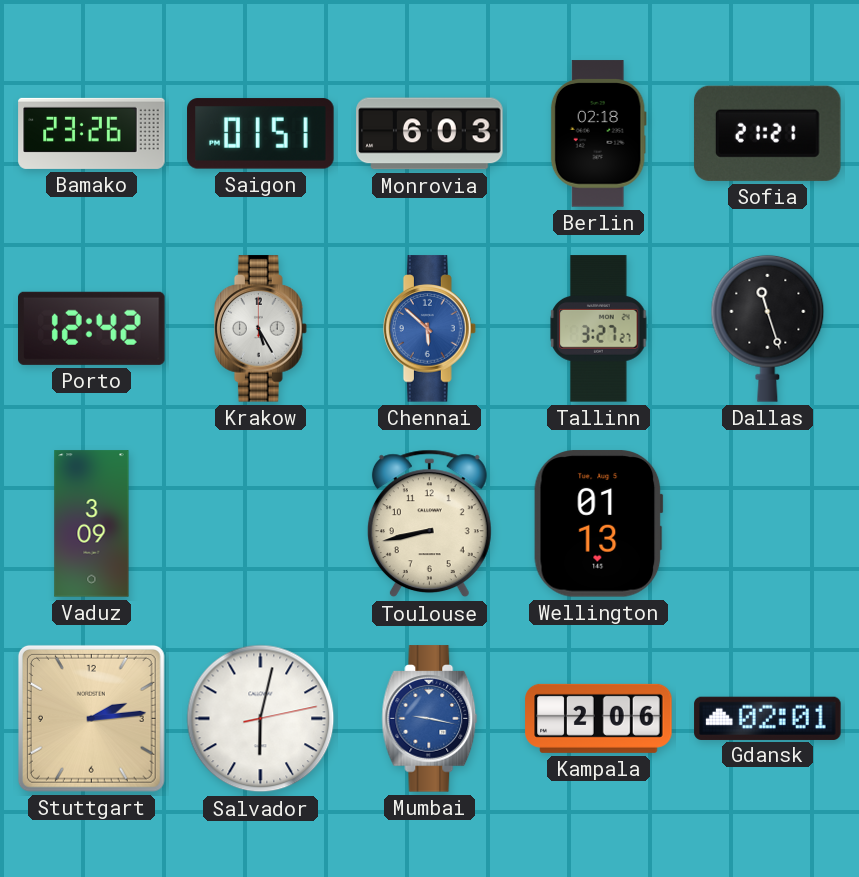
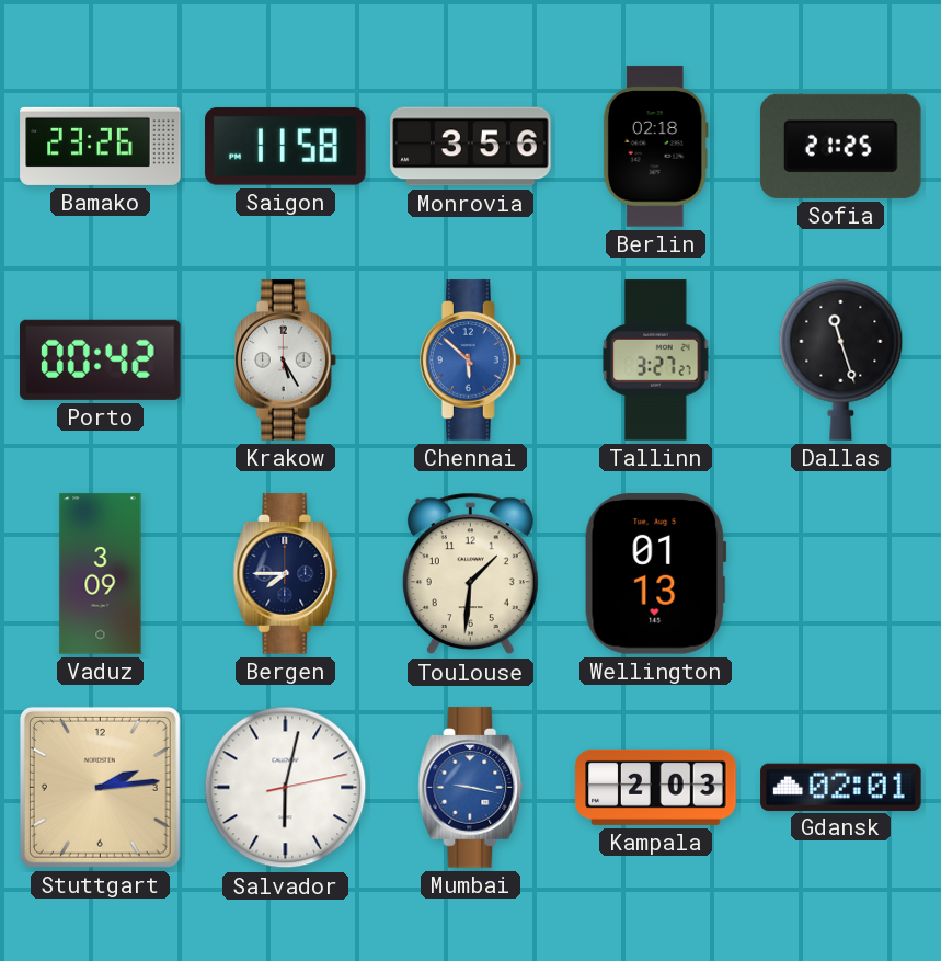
Saigon: 01:51 -> 11:58 (286, 147)
Monrovia: 6:03 -> 3:56 (471, 147)
Sofia: 21:21 -> 21:25 (840, 146)
Porto: 12:42 -> 00:42 (101, 359)
Bergen: none -> 7:45 (286, 574)
Toulouse: 8:43 -> 1:31 (470, 574)
Kampala: 2:06 -> 2:03 (656, 787)
